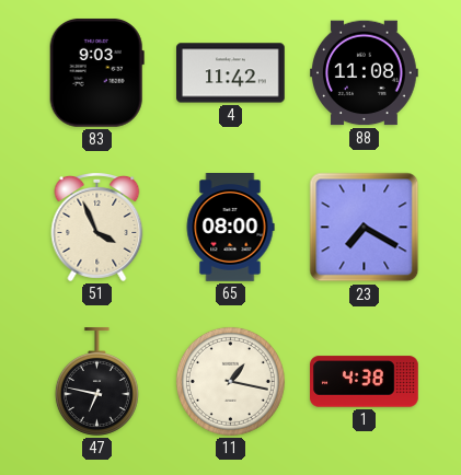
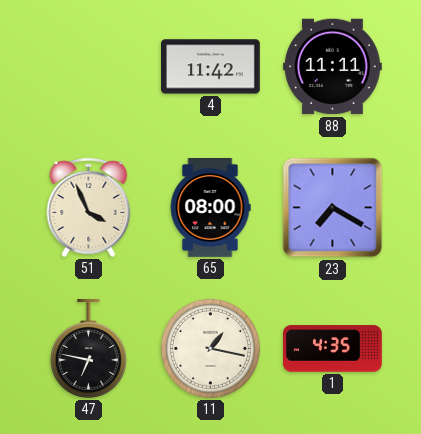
83: 9:03 -> none (96, 72)
88: 11:08 -> 11:11 (333, 67)
1: 4:38 -> 4:35 (333, 349)
